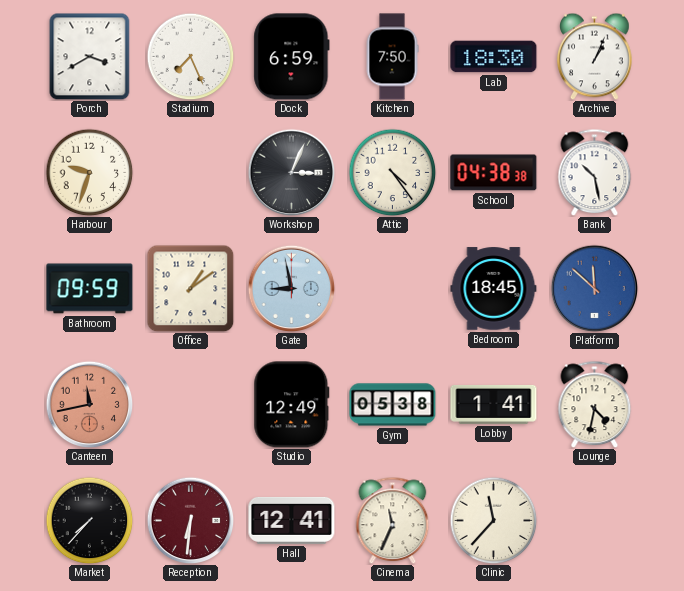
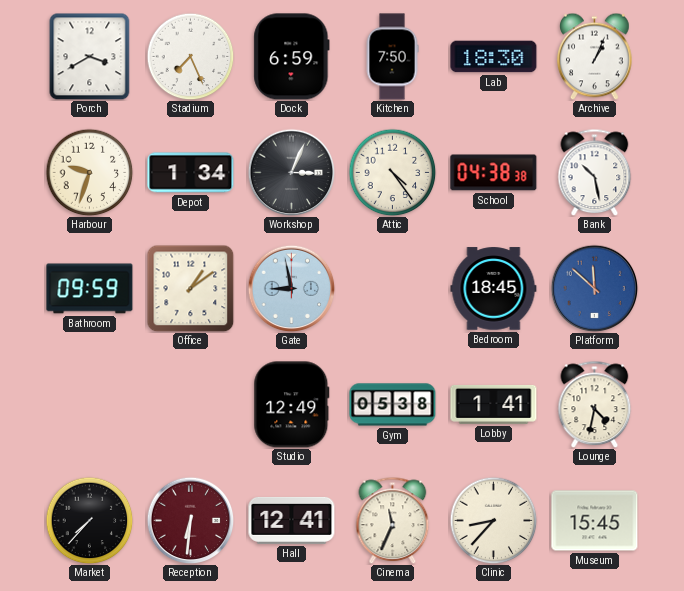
Depot: none -> 1:34 (191, 173)
Canteen: 11:43 -> none (89, 404)
Clinic: 11:37 -> 8:37 (493, 520)
Museum: none -> 15:45 (595, 521)
